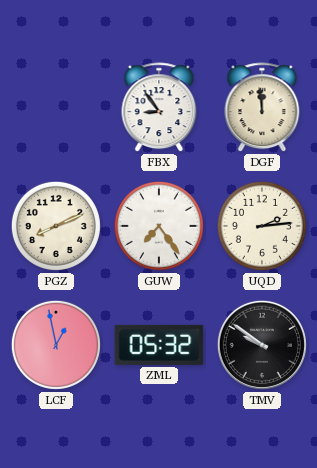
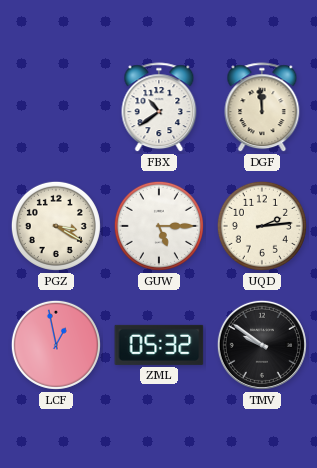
FBX: 8:54 -> 10:39 (159, 108)
PGZ: 8:11 -> 3:20 (56, 226)
GUW: 7:24 -> 5:15 (159, 226)
